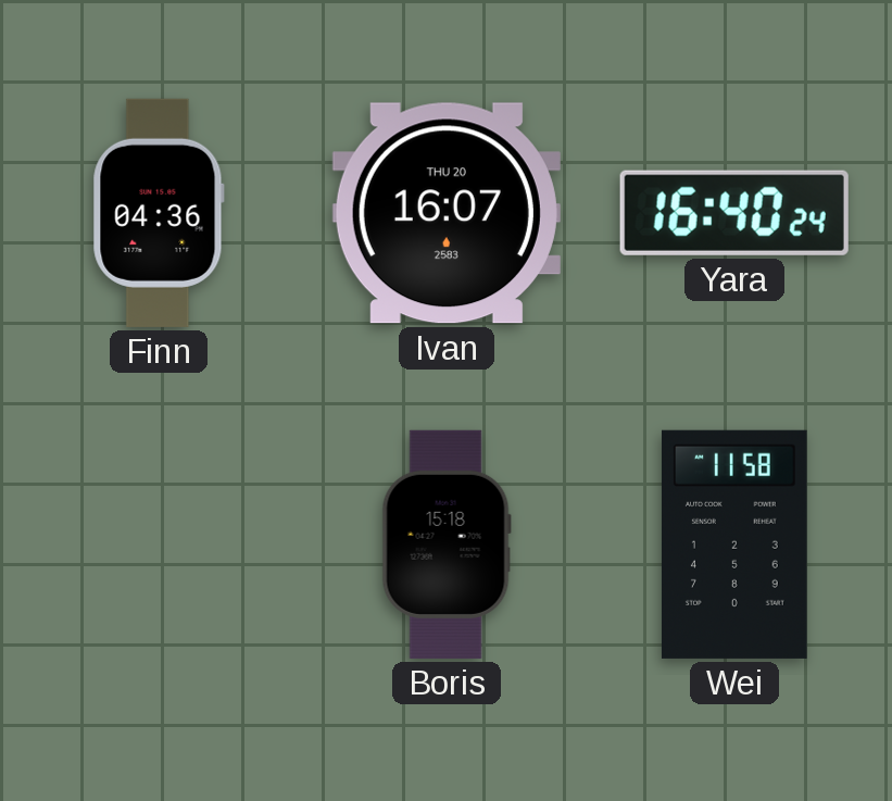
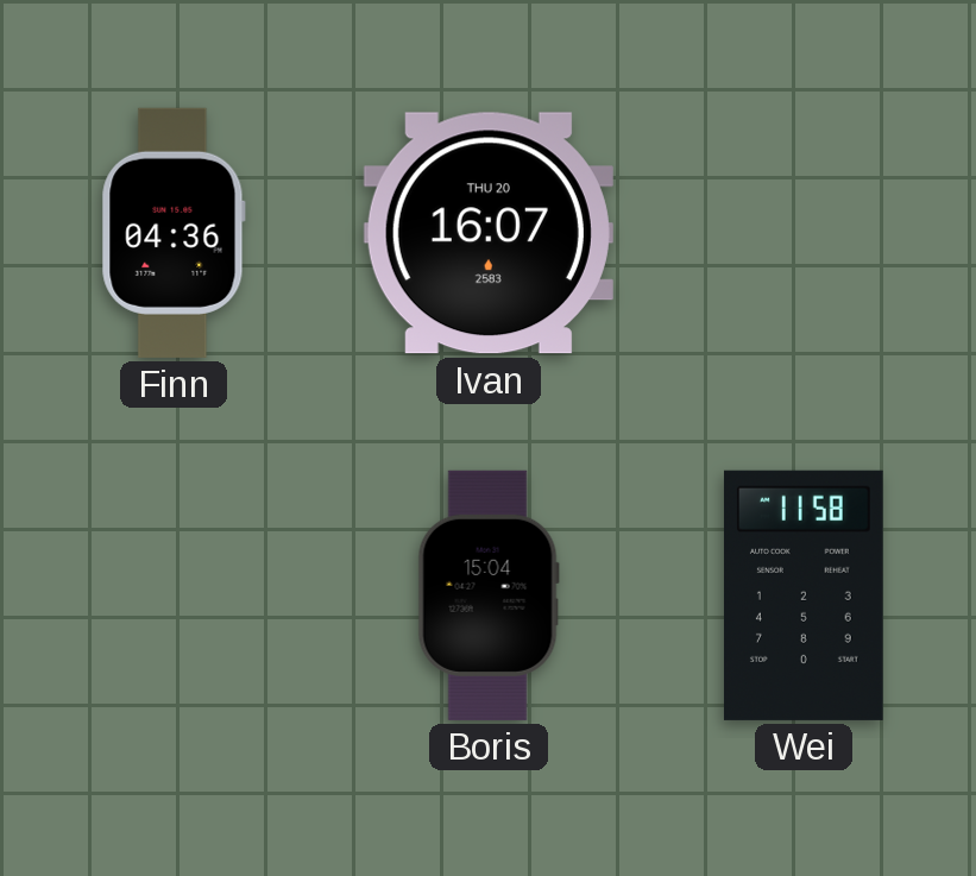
Yara: 16:40 -> none (734, 213)
Boris: 15:18 -> 15:04 (489, 595)
